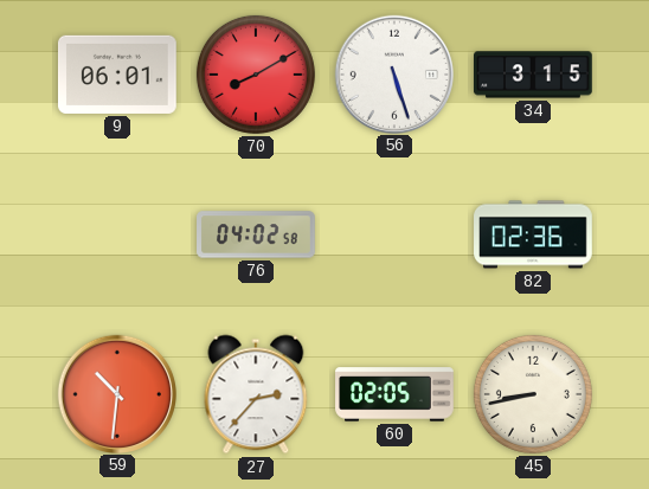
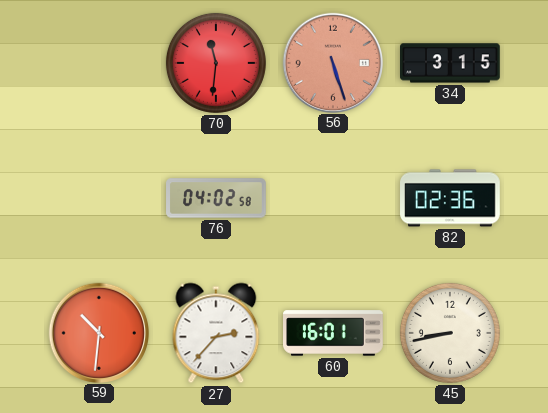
9: 06:01 -> none (117, 75)
70: 8:10 -> 11:31 (216, 63)
56 dial: white -> salmon (332, 62)
60: 02:05 -> 16:01 (333, 333)
